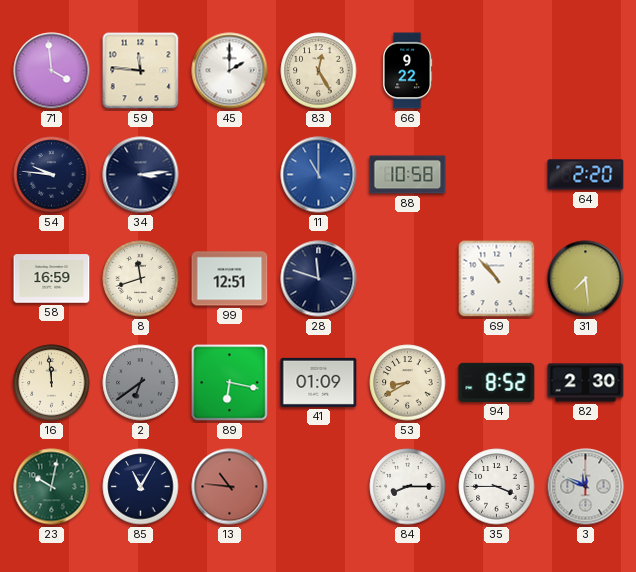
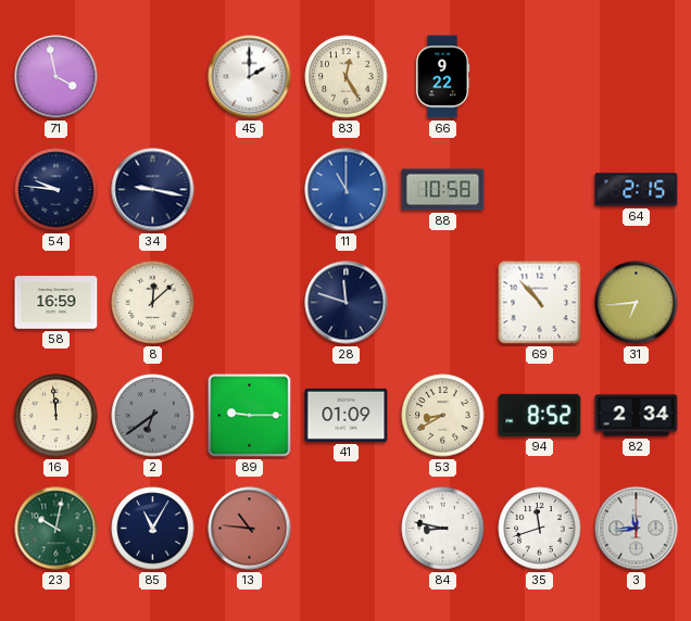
71: 3:59 -> 3:58 (56, 77)
59: 11:46 -> none (141, 71)
34: 3:14 -> 9:17 (153, 190)
64: 2:20 -> 2:15 (637, 190)
8: 11:42 -> 12:08 (153, 303)
99: 12:51 -> none (230, 279)
31: 7:29 -> 6:44 (637, 303)
89: 6:17 -> 9:15 (250, 416)
82: 2:30 -> 2:34 (637, 416)
84: 8:15 -> 8:47 (443, 529)
35: 3:45 -> 11:42 (540, 529)
3: 11:49 -> 11:44 (637, 529)
